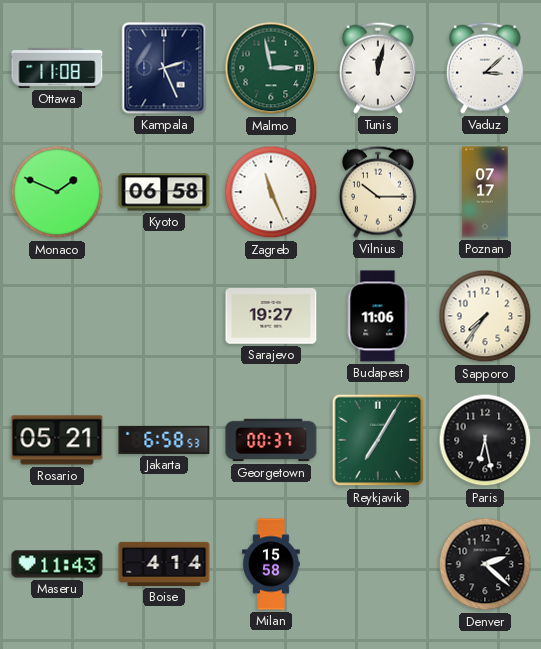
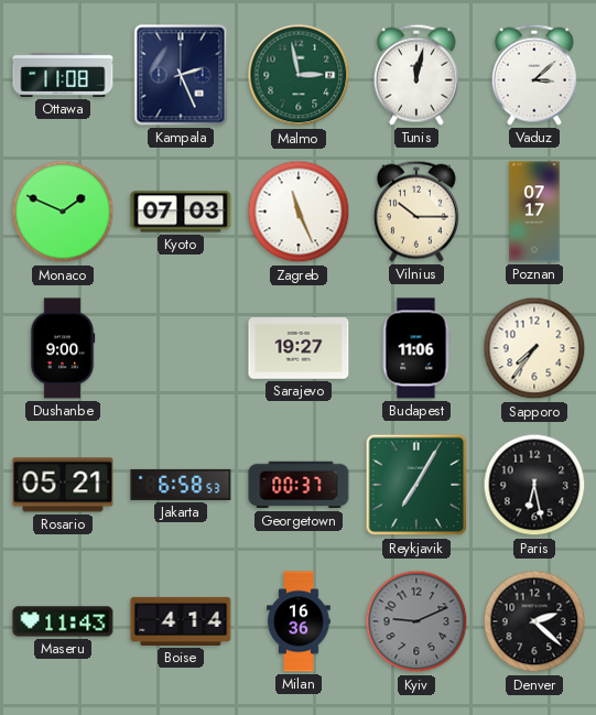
Kyoto: 06:58 -> 07:03 (181, 212)
Dushanbe: none -> 9:00 (63, 348)
Milan: 15:58 -> 16:36 (299, 621)
Kyiv: none -> 9:11 (416, 621)
